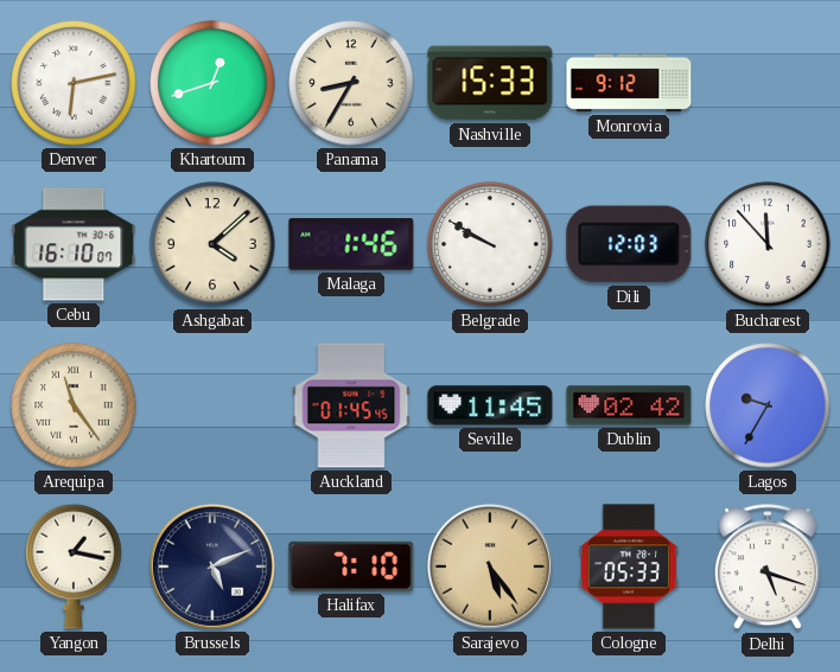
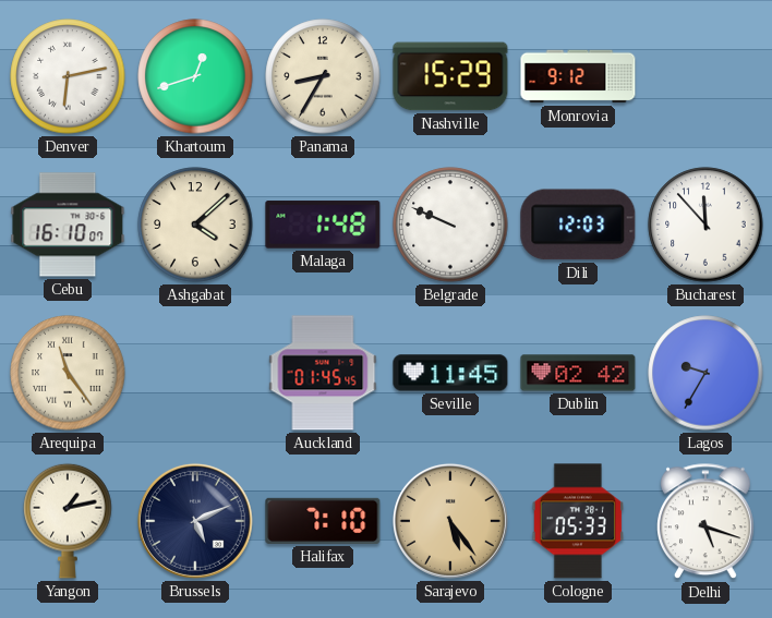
Nashville: 15:33 -> 15:29 (450, 76)
Malaga: 1:46 -> 1:48 (323, 225)
Belgrade: 9:50 -> 9:49 (450, 225)
Yangon: 1:17 -> 1:13 (68, 521)
